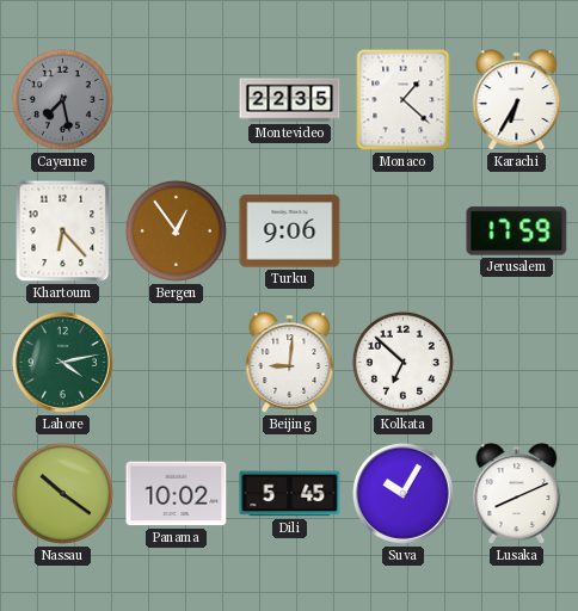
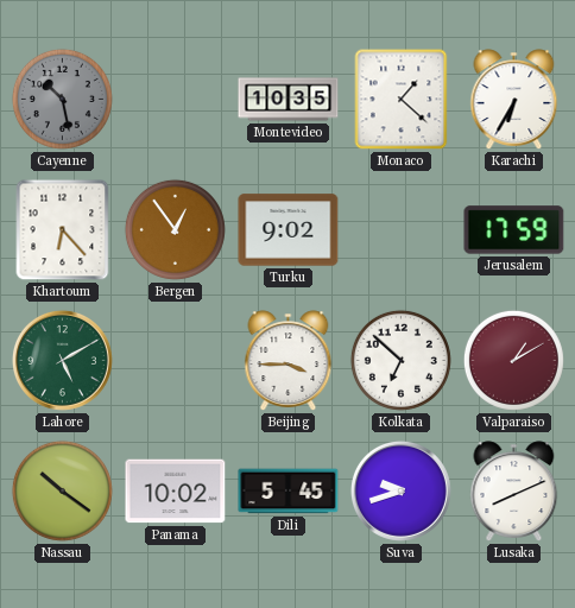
Cayenne: 7:28 -> 10:28 (62, 99)
Montevideo: 22:35 -> 10:35 (289, 100)
Turku: 9:06 -> 9:02 (289, 230)
Lahore: 4:13 -> 5:10 (62, 360)
Beijing: 9:01 -> 3:45 (289, 361)
Valparaiso: none -> 1:10 (513, 360)
Suva: 10:05 -> 9:42 (400, 490)
